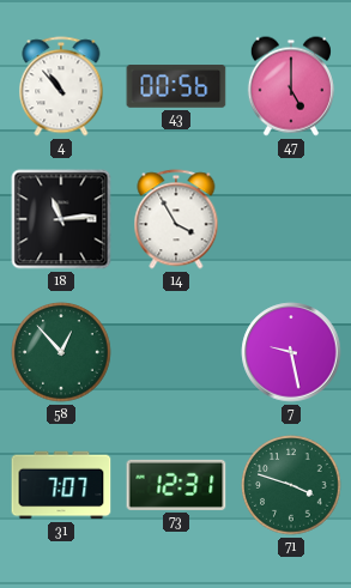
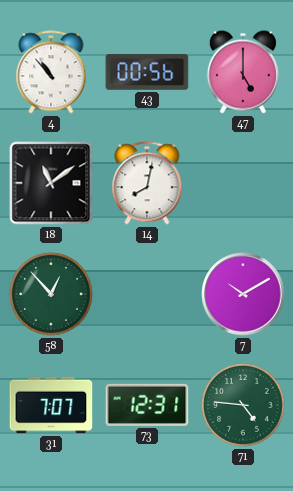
18: 11:14 -> 11:09 (51, 183)
14: 3:55 -> 8:02 (147, 183)
7: 9:28 -> 10:10 (243, 294)
71: 3:48 -> 4:46 (243, 405)
